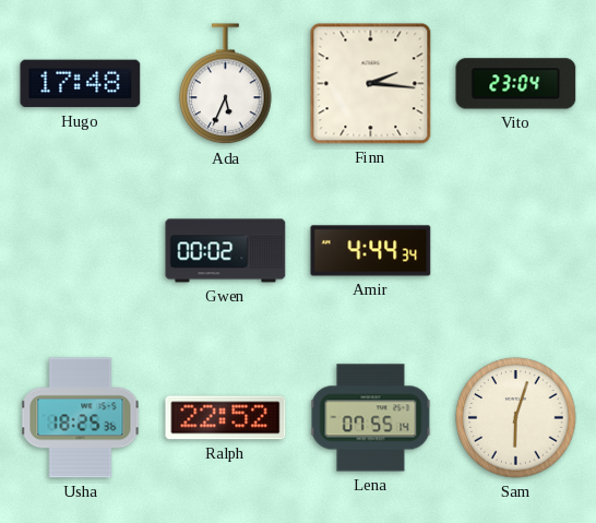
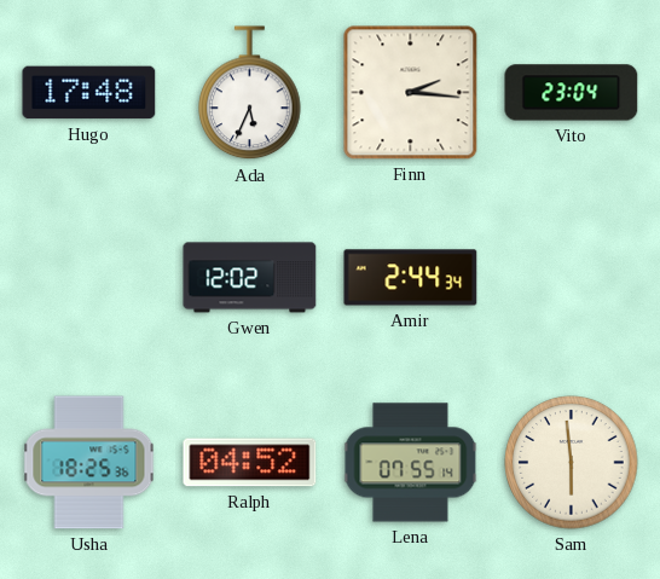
Gwen: 00:02 -> 12:02 (250, 278)
Amir: 4:44 -> 2:44 (411, 278)
Ralph: 22:52 -> 04:52 (250, 463)
Sam: 6:03 -> 5:59 (572, 463)
